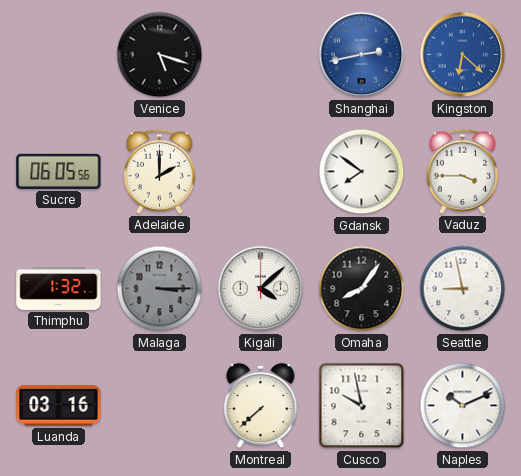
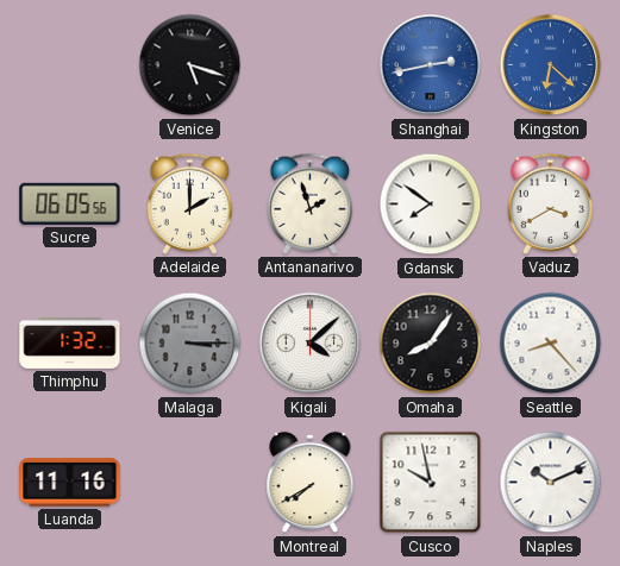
Antananarivo: none -> 1:57 (311, 203)
Vaduz: 3:45 -> 3:40 (551, 203)
Seattle: 8:58 -> 8:23 (551, 344)
Luanda: 03:16 -> 11:16 (70, 483)
Montreal: 7:38 -> 7:40 (311, 483)
